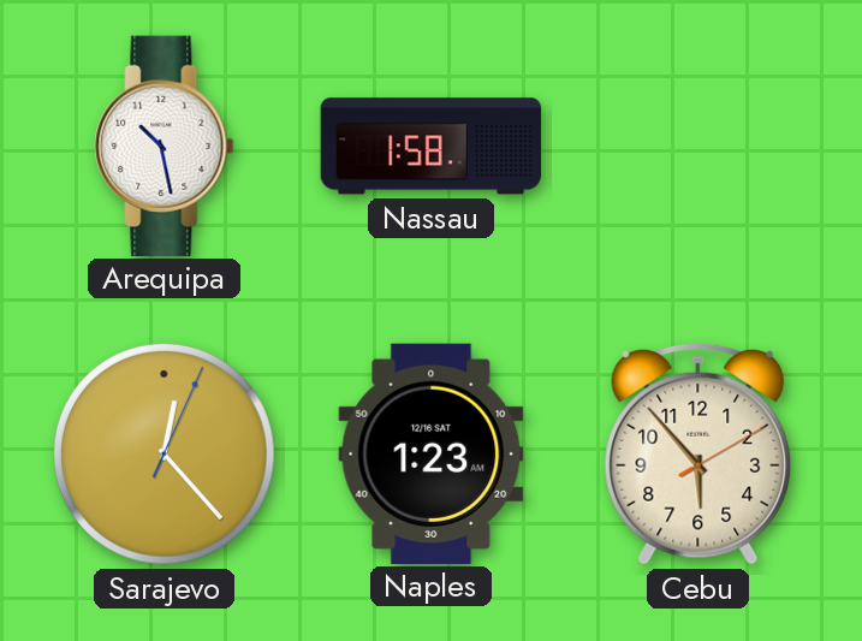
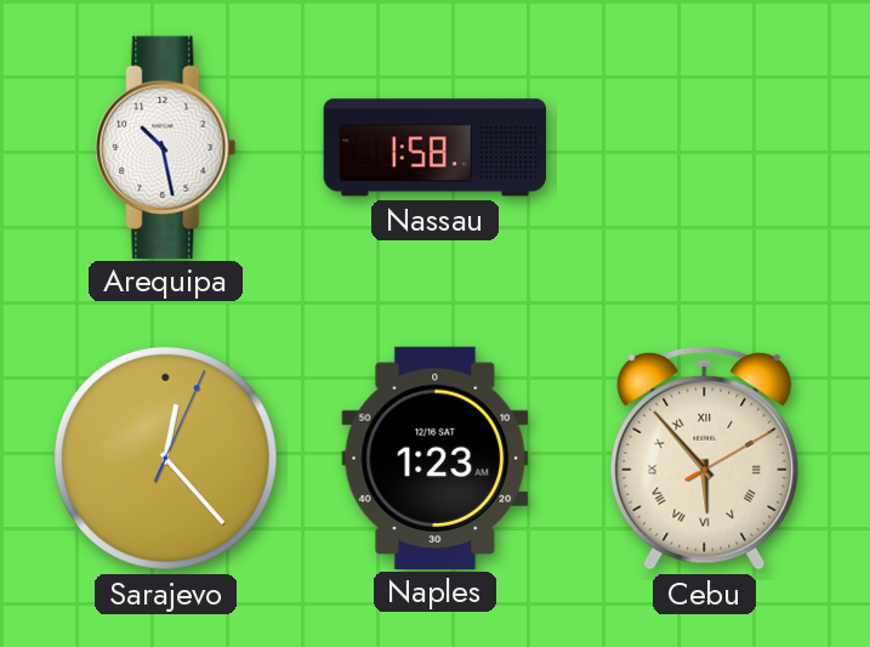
Cebu numerals: Arabic -> Roman (705, 458)
